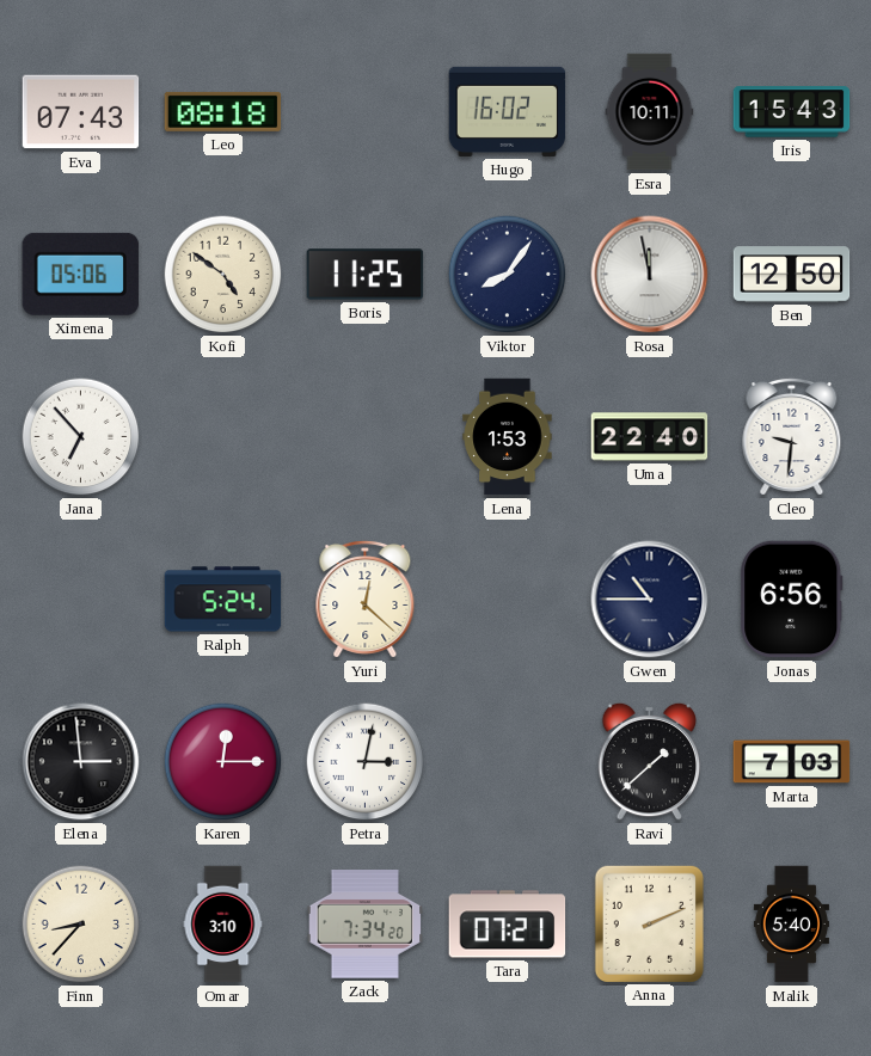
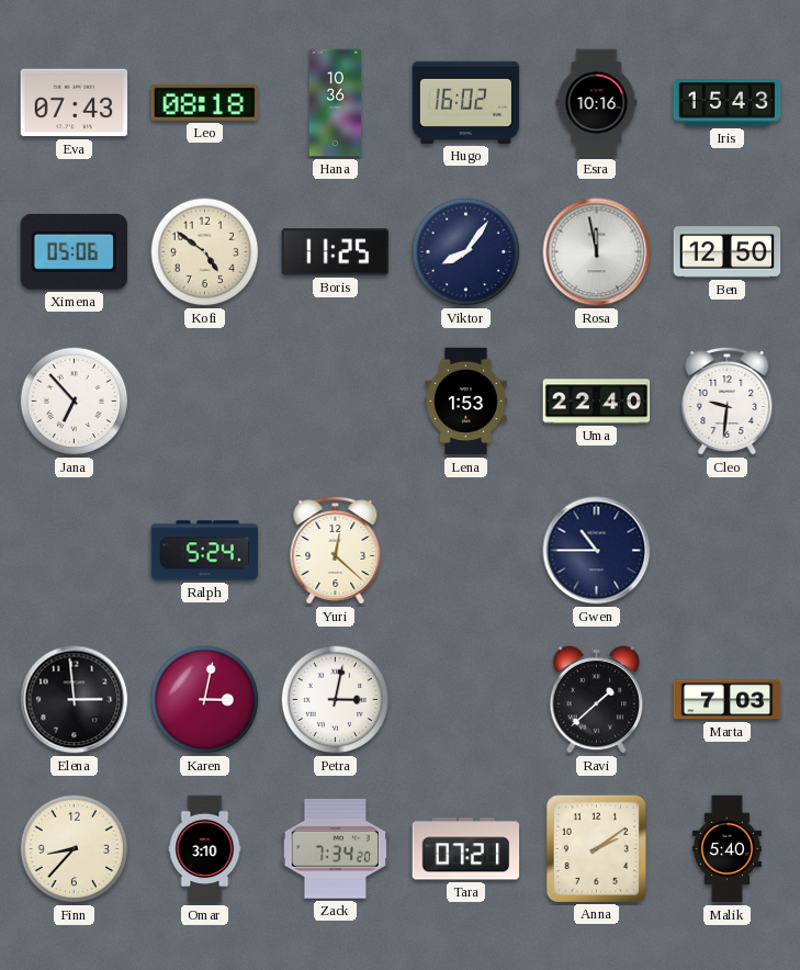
Hana: none -> 10:36 (336, 103)
Esra: 10:11 -> 10:16 (597, 103)
Jonas: 6:56 -> none (792, 600)
Karen: 12:15 -> 3:02 (205, 700)
Anna: 2:11 -> 2:09 (596, 848)
